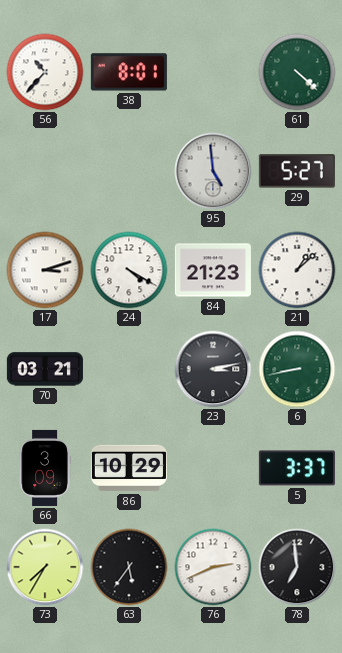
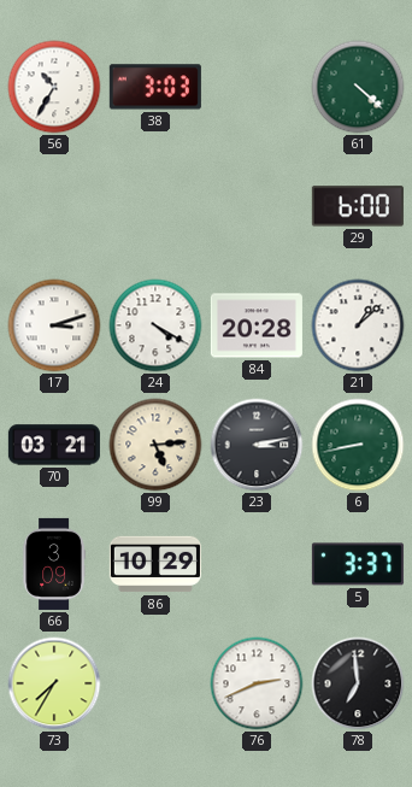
56: 10:37 -> 10:35 (54, 87)
38: 8:01 -> 3:03 (155, 87)
95: 4:59 -> none (213, 171)
29: 5:27 -> 6:00 (358, 206)
84: 21:23 -> 20:28 (257, 325)
99: none -> 5:14 (155, 445)
63: 5:36 -> none (129, 567)
